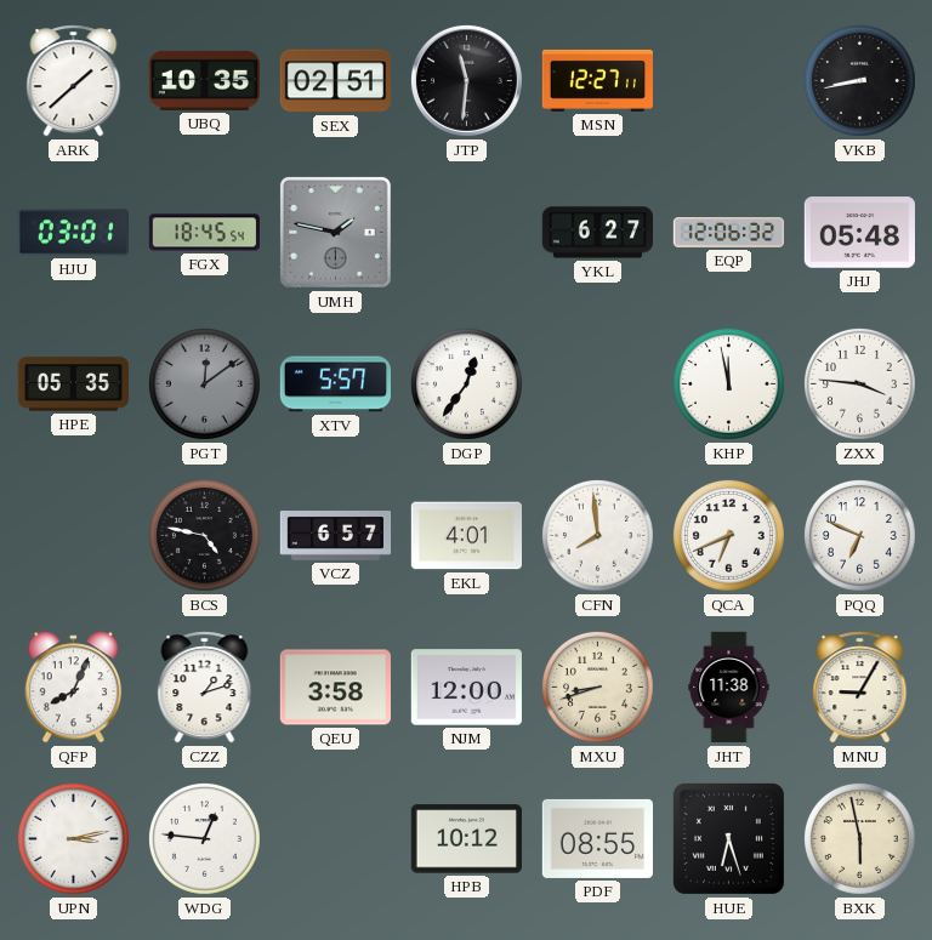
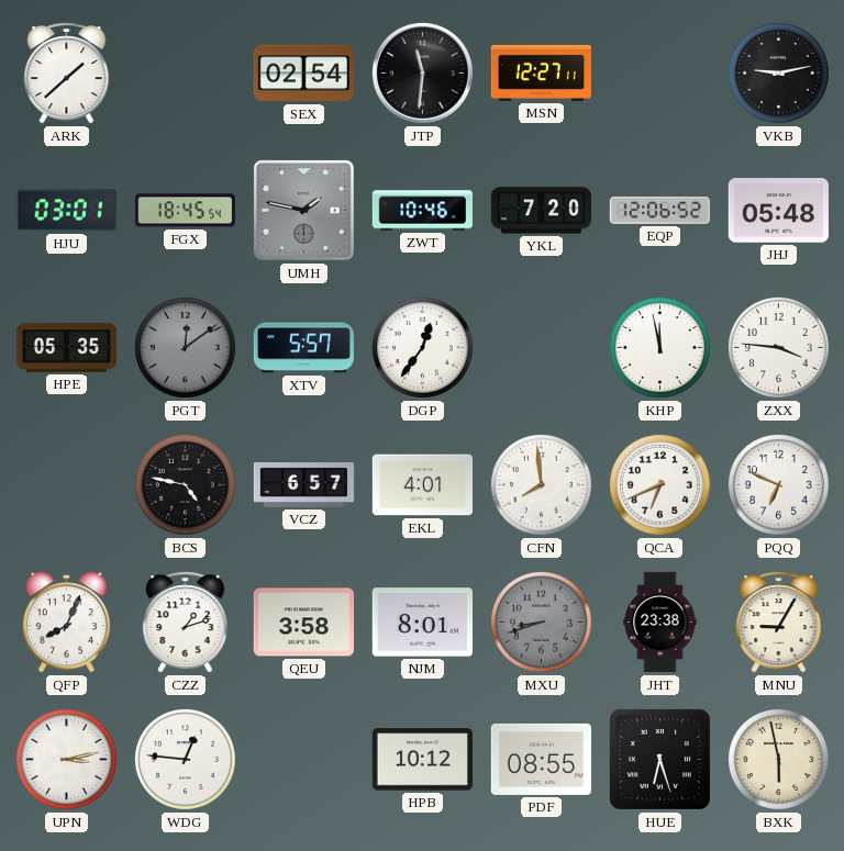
UBQ: 10:35 -> none (204, 80)
SEX: 02:51 -> 02:54 (303, 74)
VKB: 8:43 -> 9:13 (778, 72)
ZWT: none -> 10:46 (422, 211)
YKL: 6:27 -> 7:20 (541, 211)
EQP: 12:06:32 -> 12:06:52 (659, 211)
NJM: 12:00 -> 8:01 (422, 623)
MXU dial: cream -> grey (541, 622)
JHT: 11:38 -> 23:38 (660, 623)
